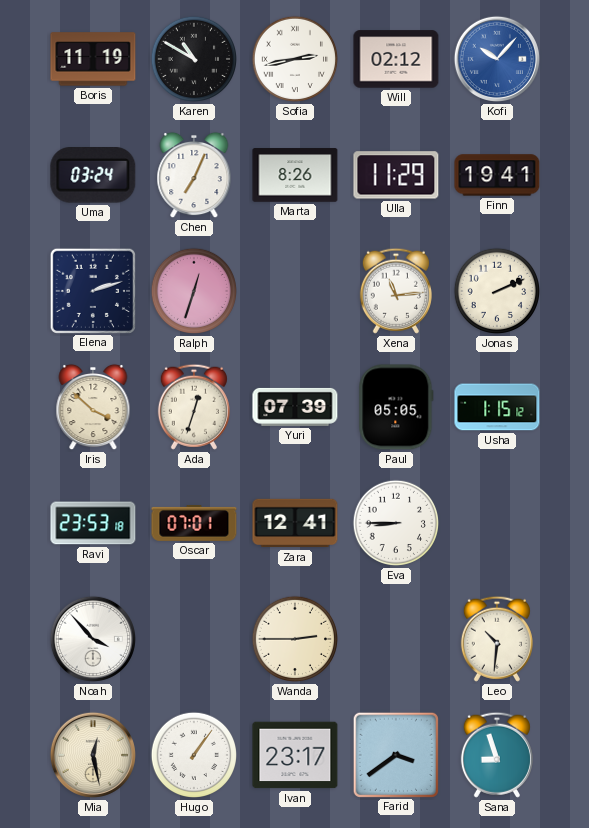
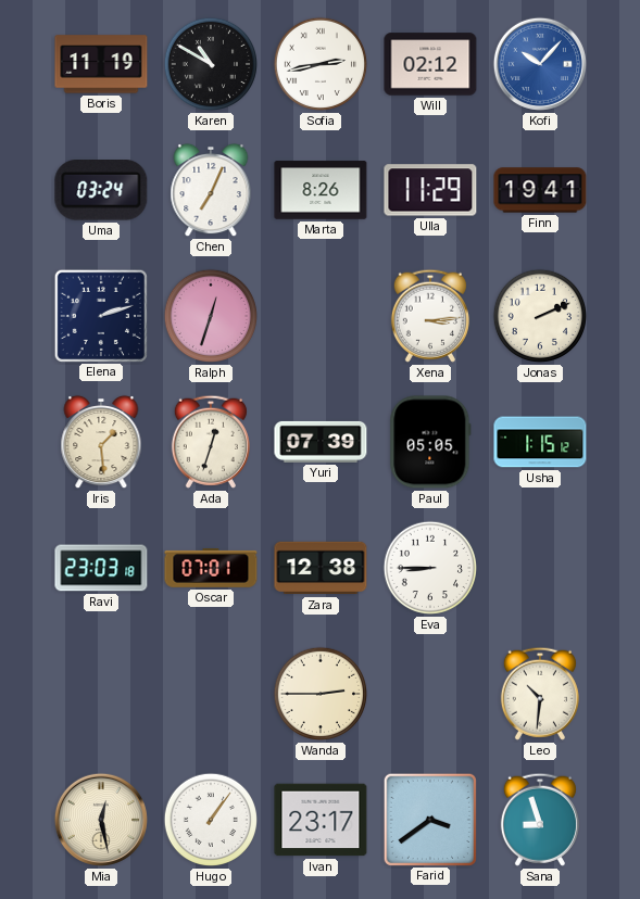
Xena: 11:14 -> 3:14 (430, 316)
Iris: 3:52 -> 1:29 (101, 442)
Ravi: 23:53 -> 23:03 (101, 568)
Zara: 12:41 -> 12:38 (321, 568)
Noah: 3:53 -> none (93, 639)
